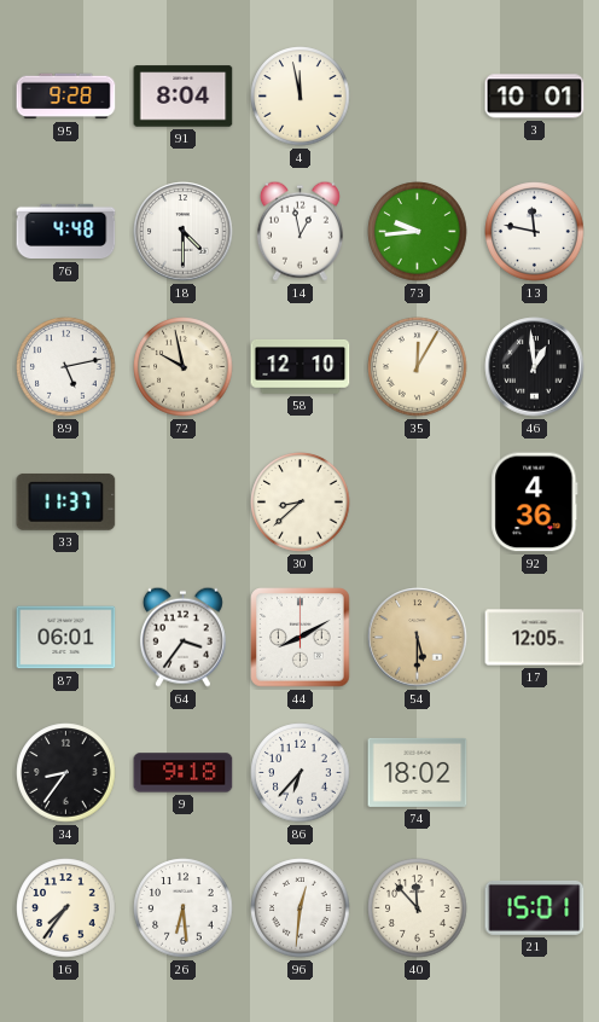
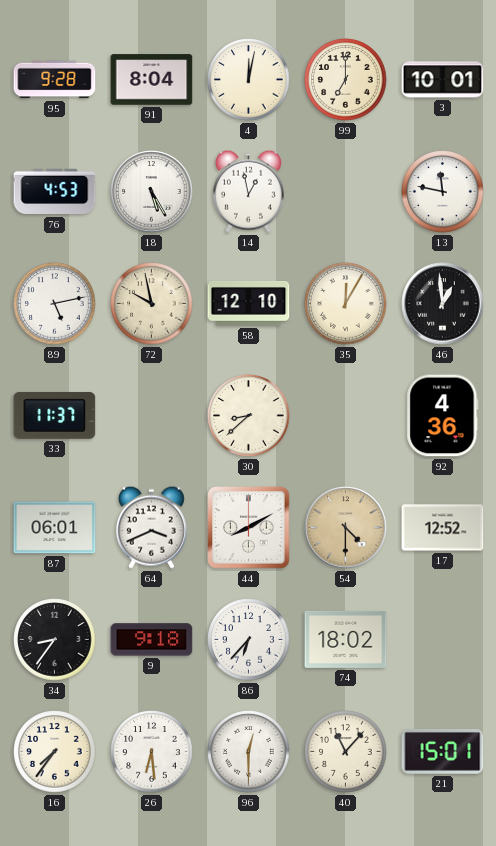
4: 11:58 -> 12:02 (249, 80)
99: none -> 7:00 (346, 80)
76: 4:48 -> 4:53 (55, 192)
18: 4:30 -> 5:25 (152, 192)
73: 9:44 -> none (418, 232)
64: 3:36 -> 3:41 (151, 527)
54: 5:30 -> 4:30 (346, 528)
17: 12:05 -> 12:52 (443, 528)
96: 12:31 -> 12:30 (249, 752)
40: 11:53 -> 11:07 (346, 752)
